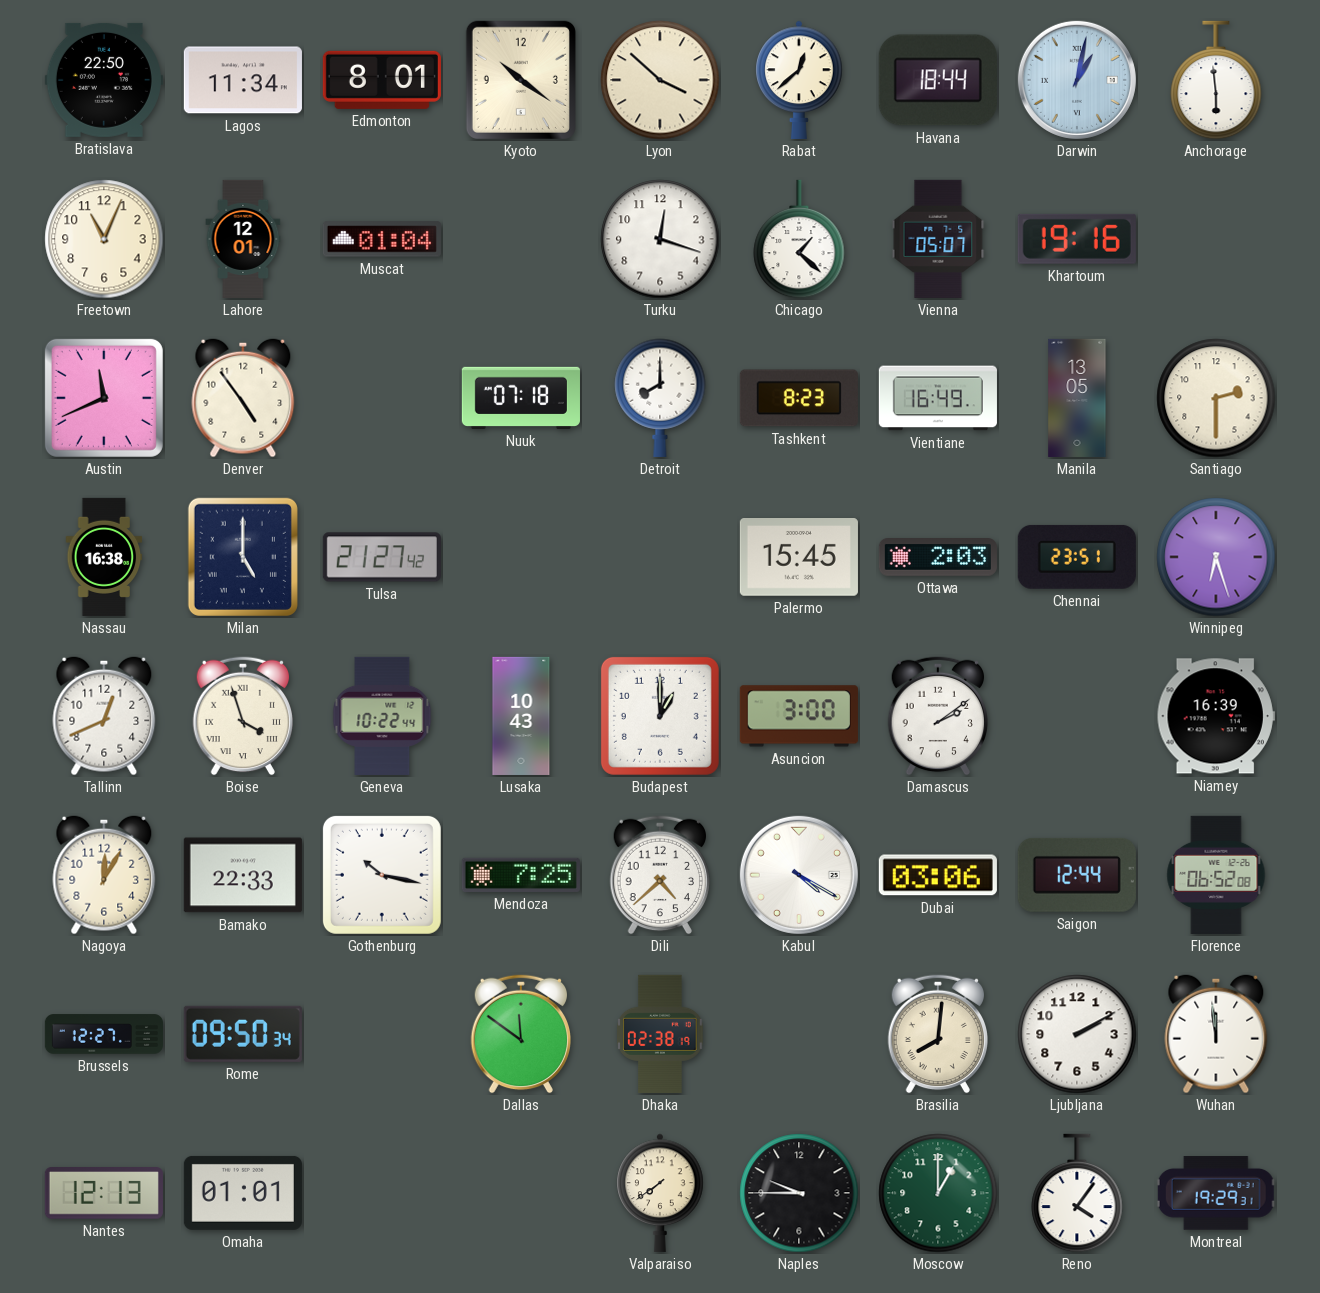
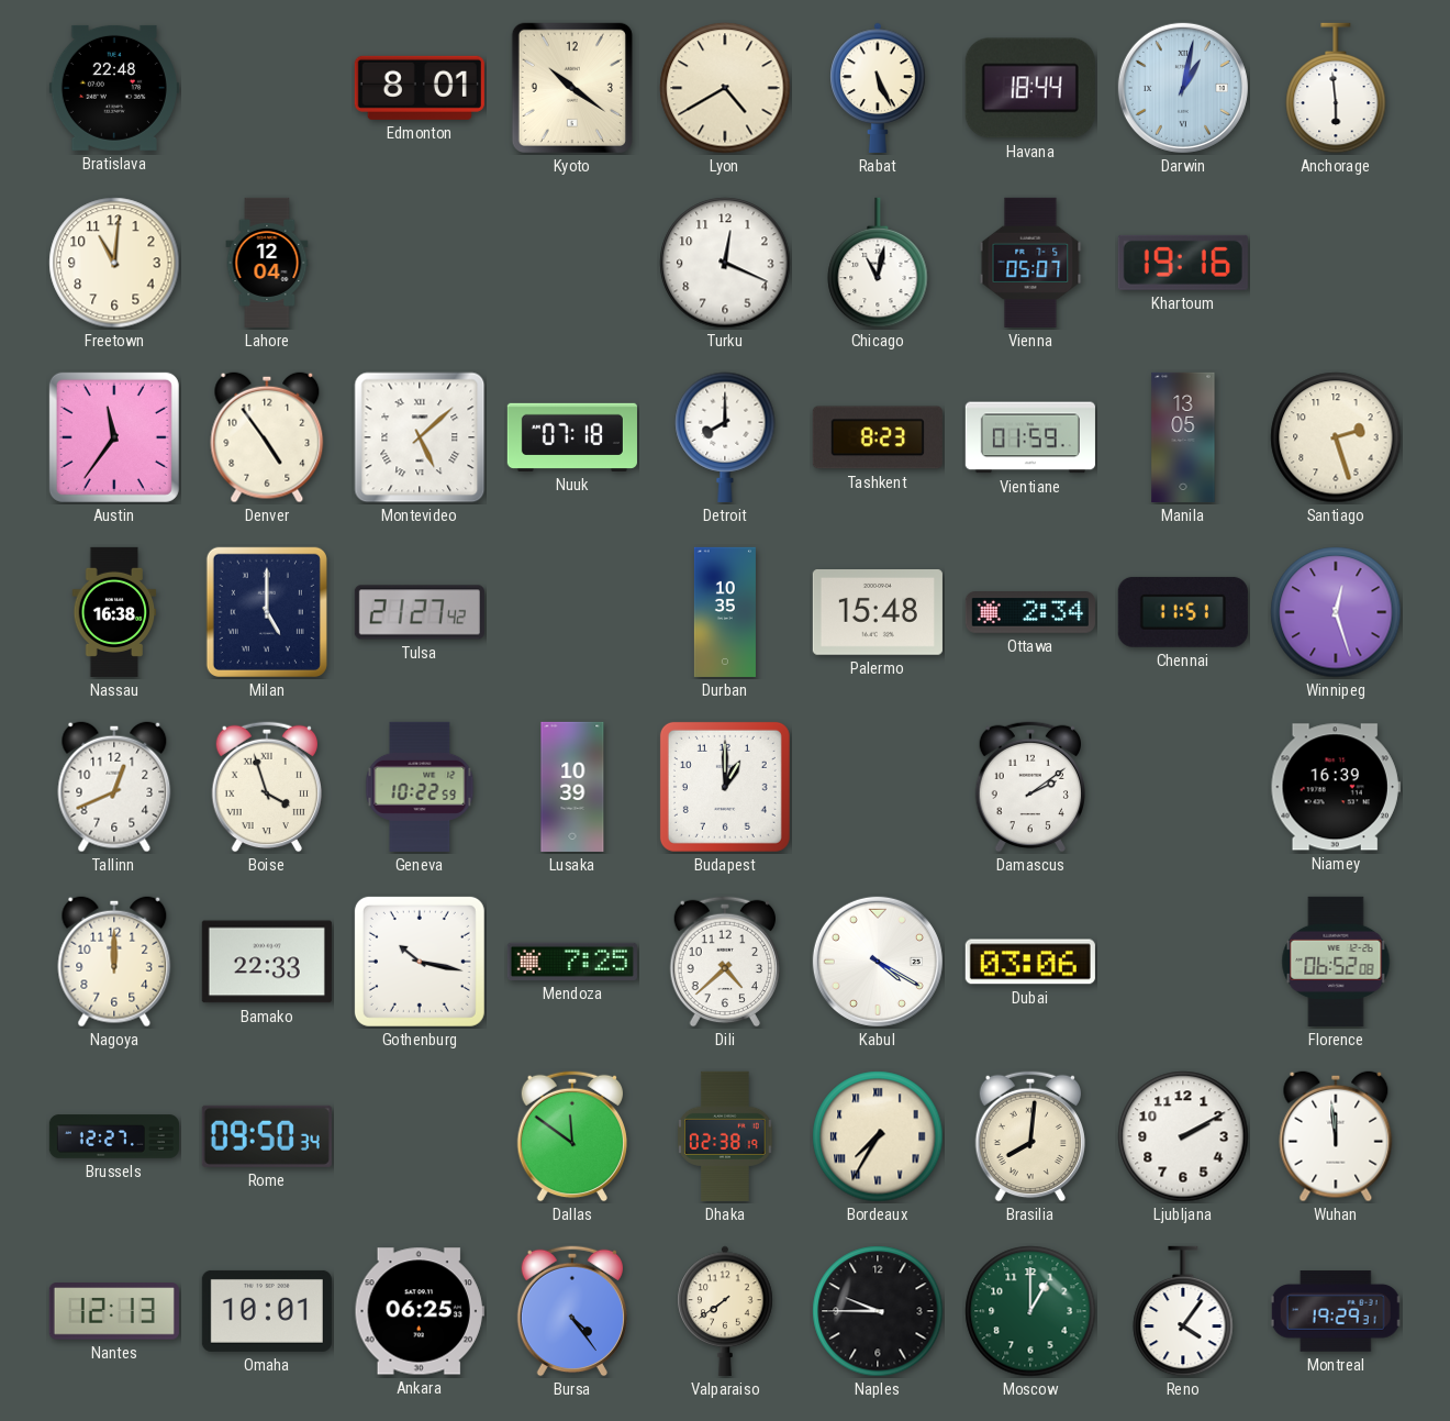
Bratislava: 22:50 -> 22:48 (114, 88)
Lagos: 11:34 -> none (243, 80)
Lyon: 3:52 -> 4:40 (725, 88)
Rabat: 12:38 -> 5:26 (878, 88)
Freetown: 11:04 -> 11:01 (114, 263)
Lahore: 12:01 -> 12:04 (267, 263)
Muscat: 01:04 -> none (382, 239)
Turku: 12:18 -> 12:19 (725, 263)
Chicago: 1:22 -> 11:02 (878, 263)
Austin: 11:41 -> 11:36 (114, 437)
Montevideo: none -> 5:08 (420, 437)
Vientiane: 16:49 -> 01:59 (1030, 437)
Santiago: 2:30 -> 2:27 (1336, 437)
Durban: none -> 10:35 (725, 612)
Palermo: 15:45 -> 15:48 (878, 613)
Ottawa: 2:03 -> 2:34 (1030, 613)
Chennai: 23:51 -> 11:51 (1183, 612)
Winnipeg: 6:27 -> 12:27 (1336, 612)
Geneva: 10:22:44 -> 10:22:59 (420, 787)
Lusaka: 10:43 -> 10:39 (572, 787)
Asuncion: 3:00 -> none (799, 716)
Nagoya: 12:05 -> 12:00 (114, 962)
Saigon: 12:44 -> none (1077, 875)
Bordeaux: none -> 7:35 (878, 1136)
Omaha: 01:01 -> 10:01 (267, 1311)
Ankara: none -> 06:25 (420, 1311)
Bursa: none -> 4:24 (571, 1311)
